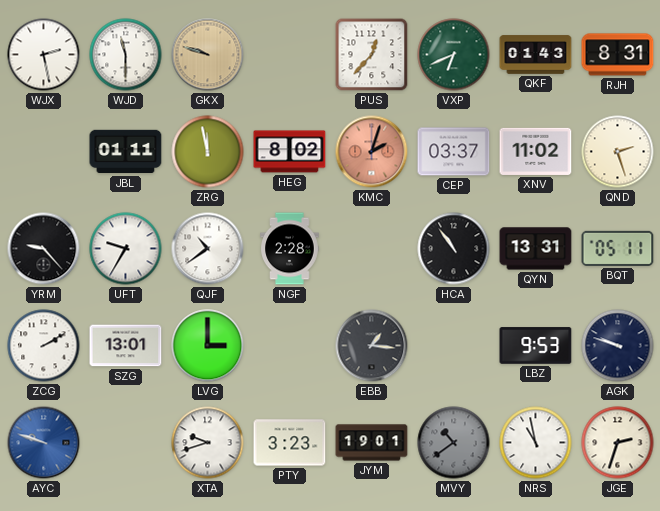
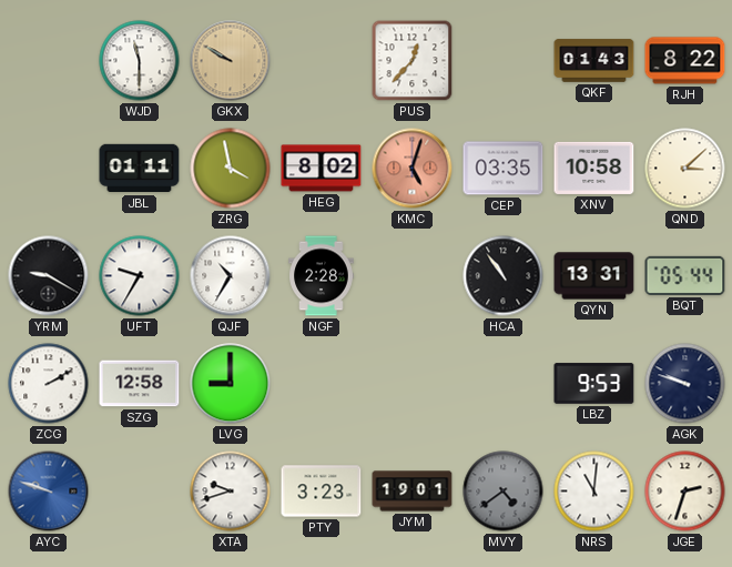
WJX: 2:28 -> none (44, 55)
GKX: 9:48 -> 9:50 (231, 61)
VXP: 6:41 -> none (454, 55)
RJH: 8:31 -> 8:22 (685, 61)
ZRG: 11:58 -> 3:58 (231, 169)
KMC: 2:03 -> 5:03 (413, 169)
CEP: 03:37 -> 03:35 (504, 169)
XNV: 11:02 -> 10:58 (594, 168)
QND: 2:27 -> 3:08 (685, 169)
YRM: 9:23 -> 9:20 (49, 276)
QJF: 10:39 -> 10:35 (231, 276)
BQT: 05:11 -> 05:44 (685, 275)
SZG: 13:01 -> 12:58 (140, 384)
LVG: 3:00 -> 9:00 (231, 384)
EBB: 1:16 -> none (372, 346)
MVY: 10:39 -> 4:39 (504, 492)
NRS: 10:58 -> 11:01 (594, 492)
